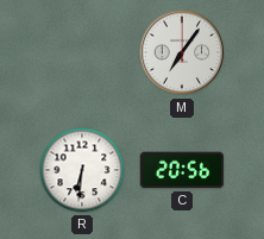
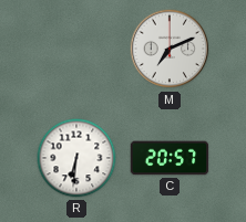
M: 7:06 -> 7:11 (170, 49)
C: 20:56 -> 20:57 (170, 158)
